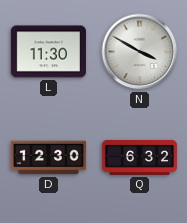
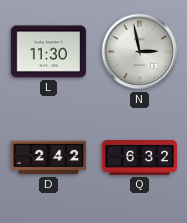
N: 3:50 -> 2:58 (140, 52)
D: 12:30 -> 2:42 (48, 158)
